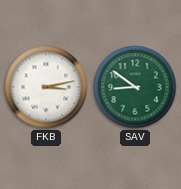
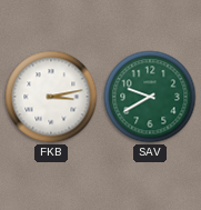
SAV: 8:51 -> 9:40 (150, 97)
